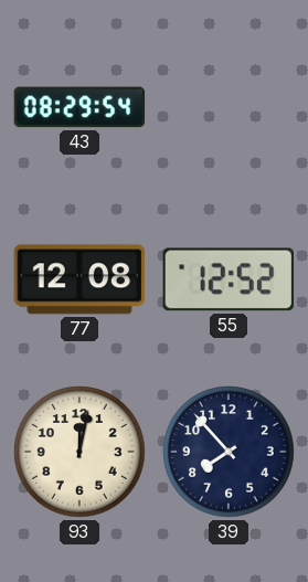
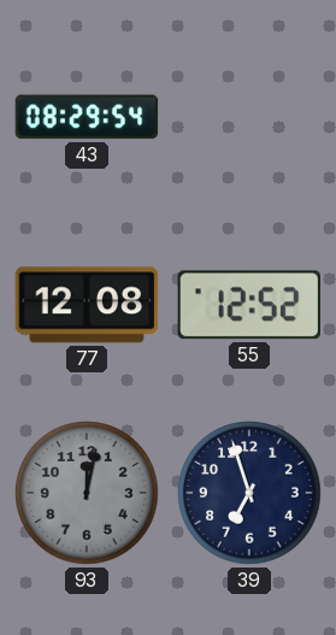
93 dial: cream -> grey (88, 494)
39: 7:53 -> 6:57 (250, 494)
